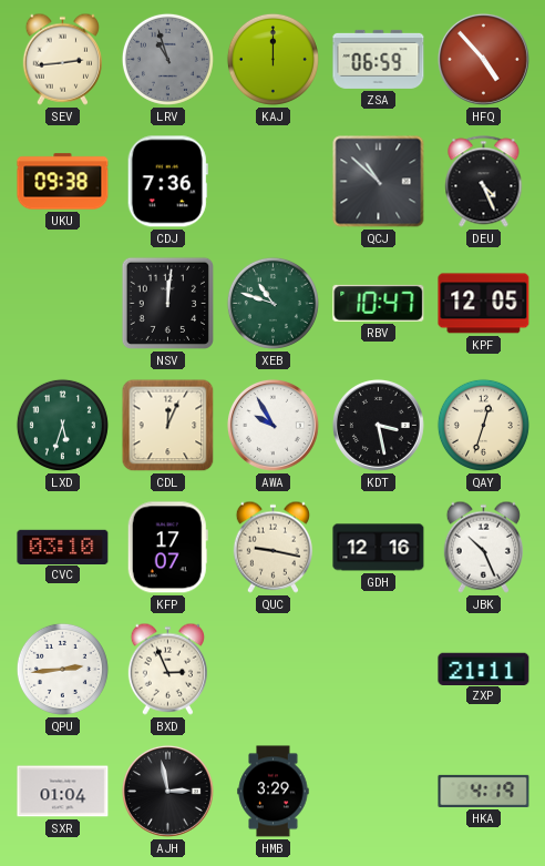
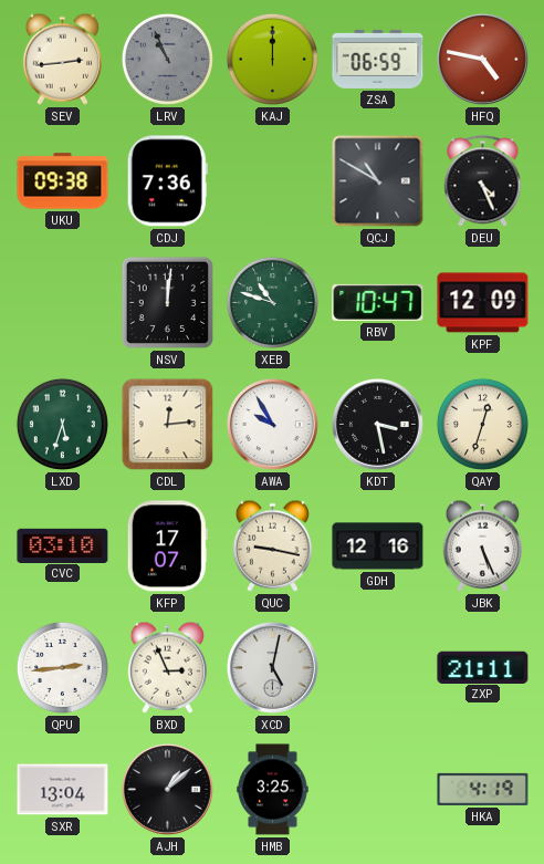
LRV: 10:57 -> 10:56 (167, 59)
HFQ: 4:53 -> 4:47 (482, 59)
QCJ: 10:52 -> 10:50 (378, 181)
KPF: 12:05 -> 12:09 (483, 303)
CDL: 12:04 -> 12:14 (168, 425)
JBK: 10:26 -> 5:26 (482, 545)
XCD: none -> 5:02 (272, 667)
SXR: 01:04 -> 13:04 (63, 790)
AJH: 2:58 -> 1:08 (167, 789)
HMB: 3:29 -> 3:25 (273, 790)
